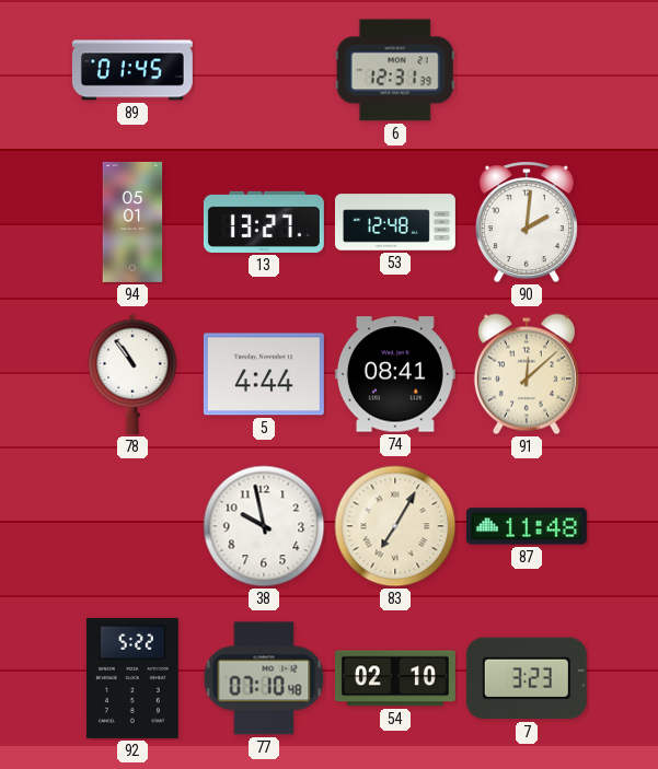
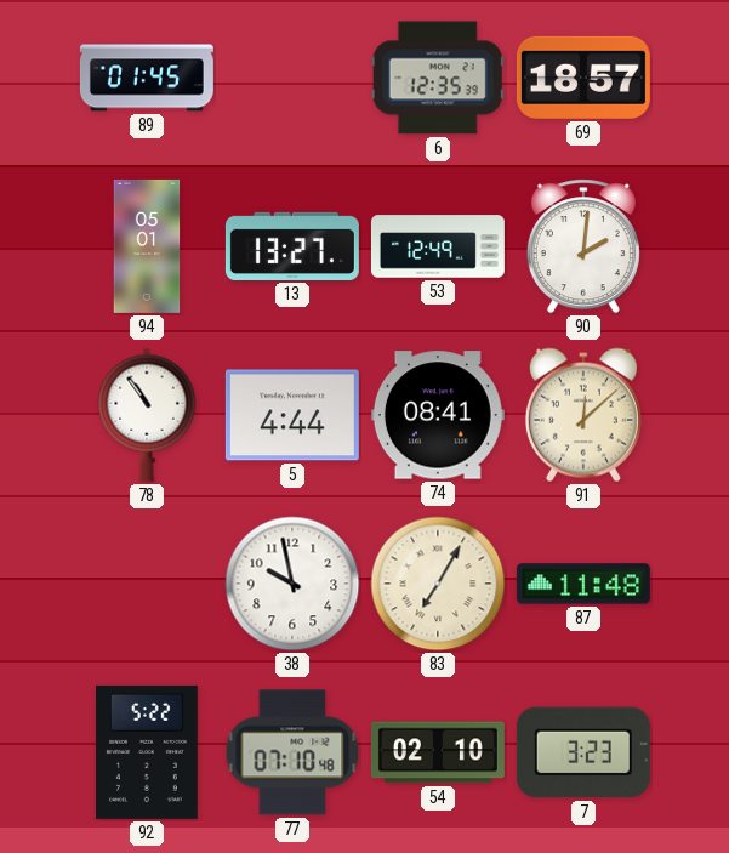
6: 12:31 -> 12:35 (438, 78)
69: none -> 18:57 (583, 78)
53: 12:48 -> 12:49 (438, 246)
